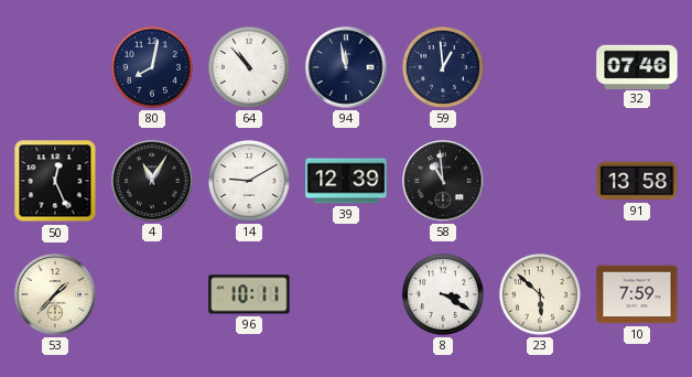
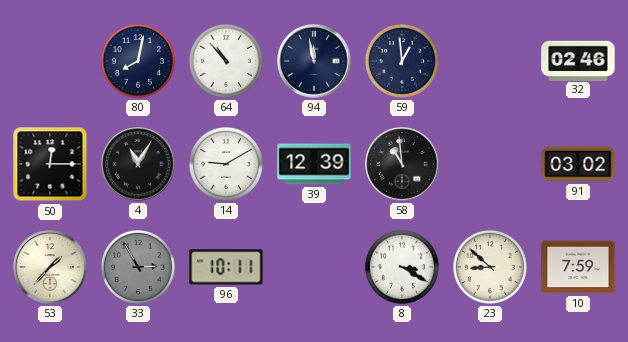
32: 07:46 -> 02:46 (578, 60)
50: 12:26 -> 12:15 (50, 164)
91: 13:58 -> 03:02 (578, 164)
33: none -> 2:55 (138, 267)
23: 5:52 -> 8:52 (490, 267)
